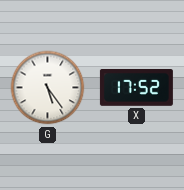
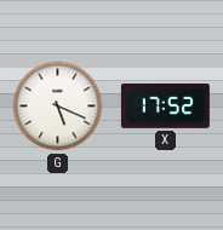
G: 5:24 -> 5:19 (58, 107)
